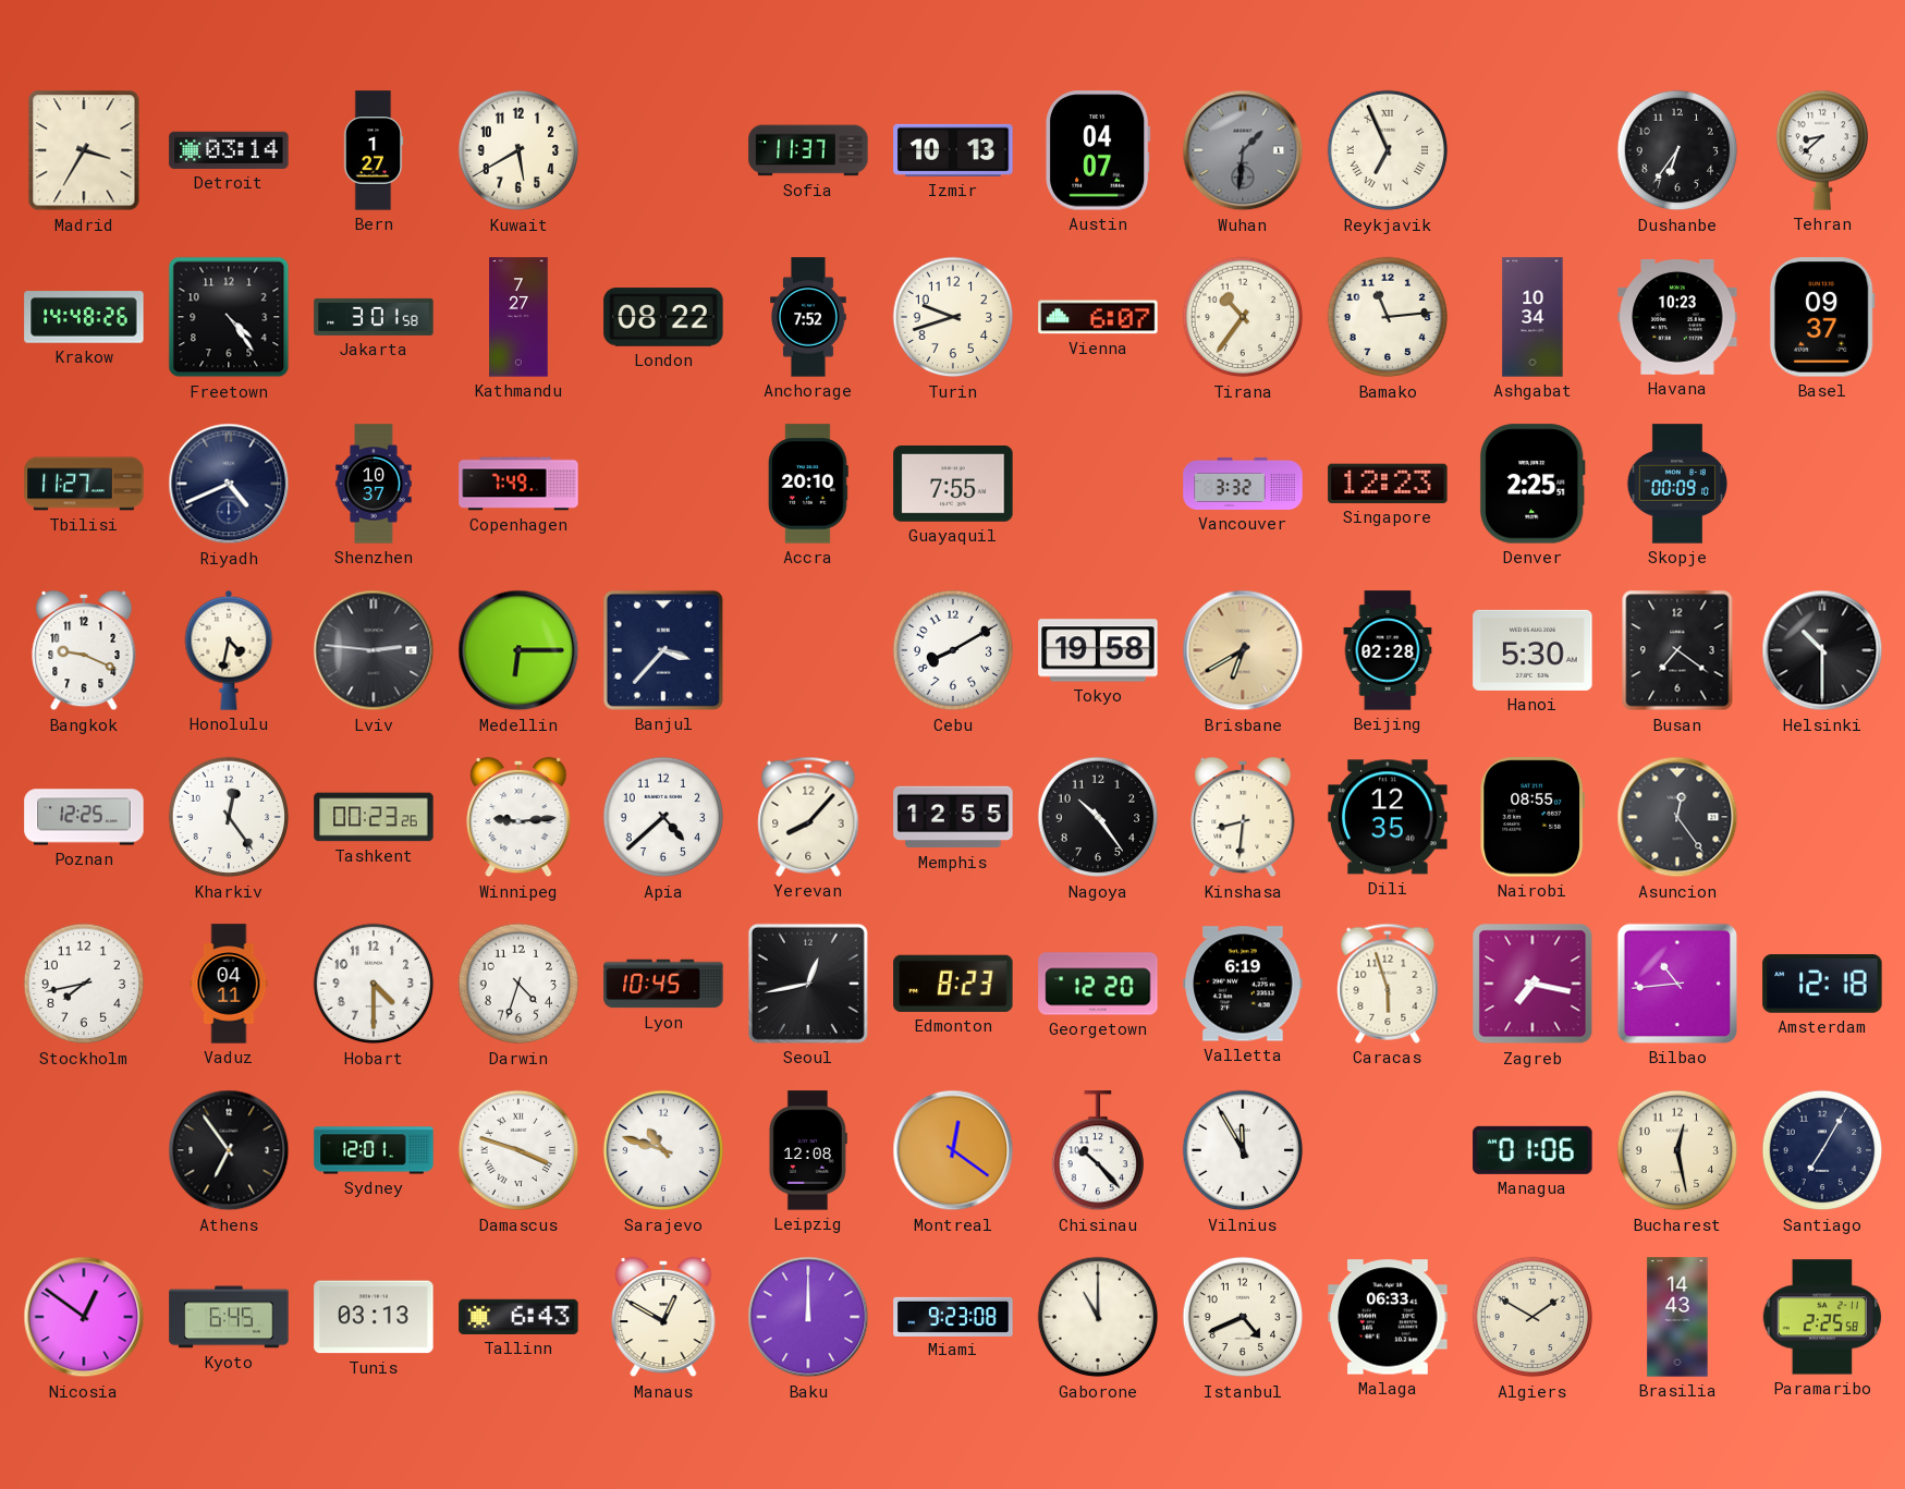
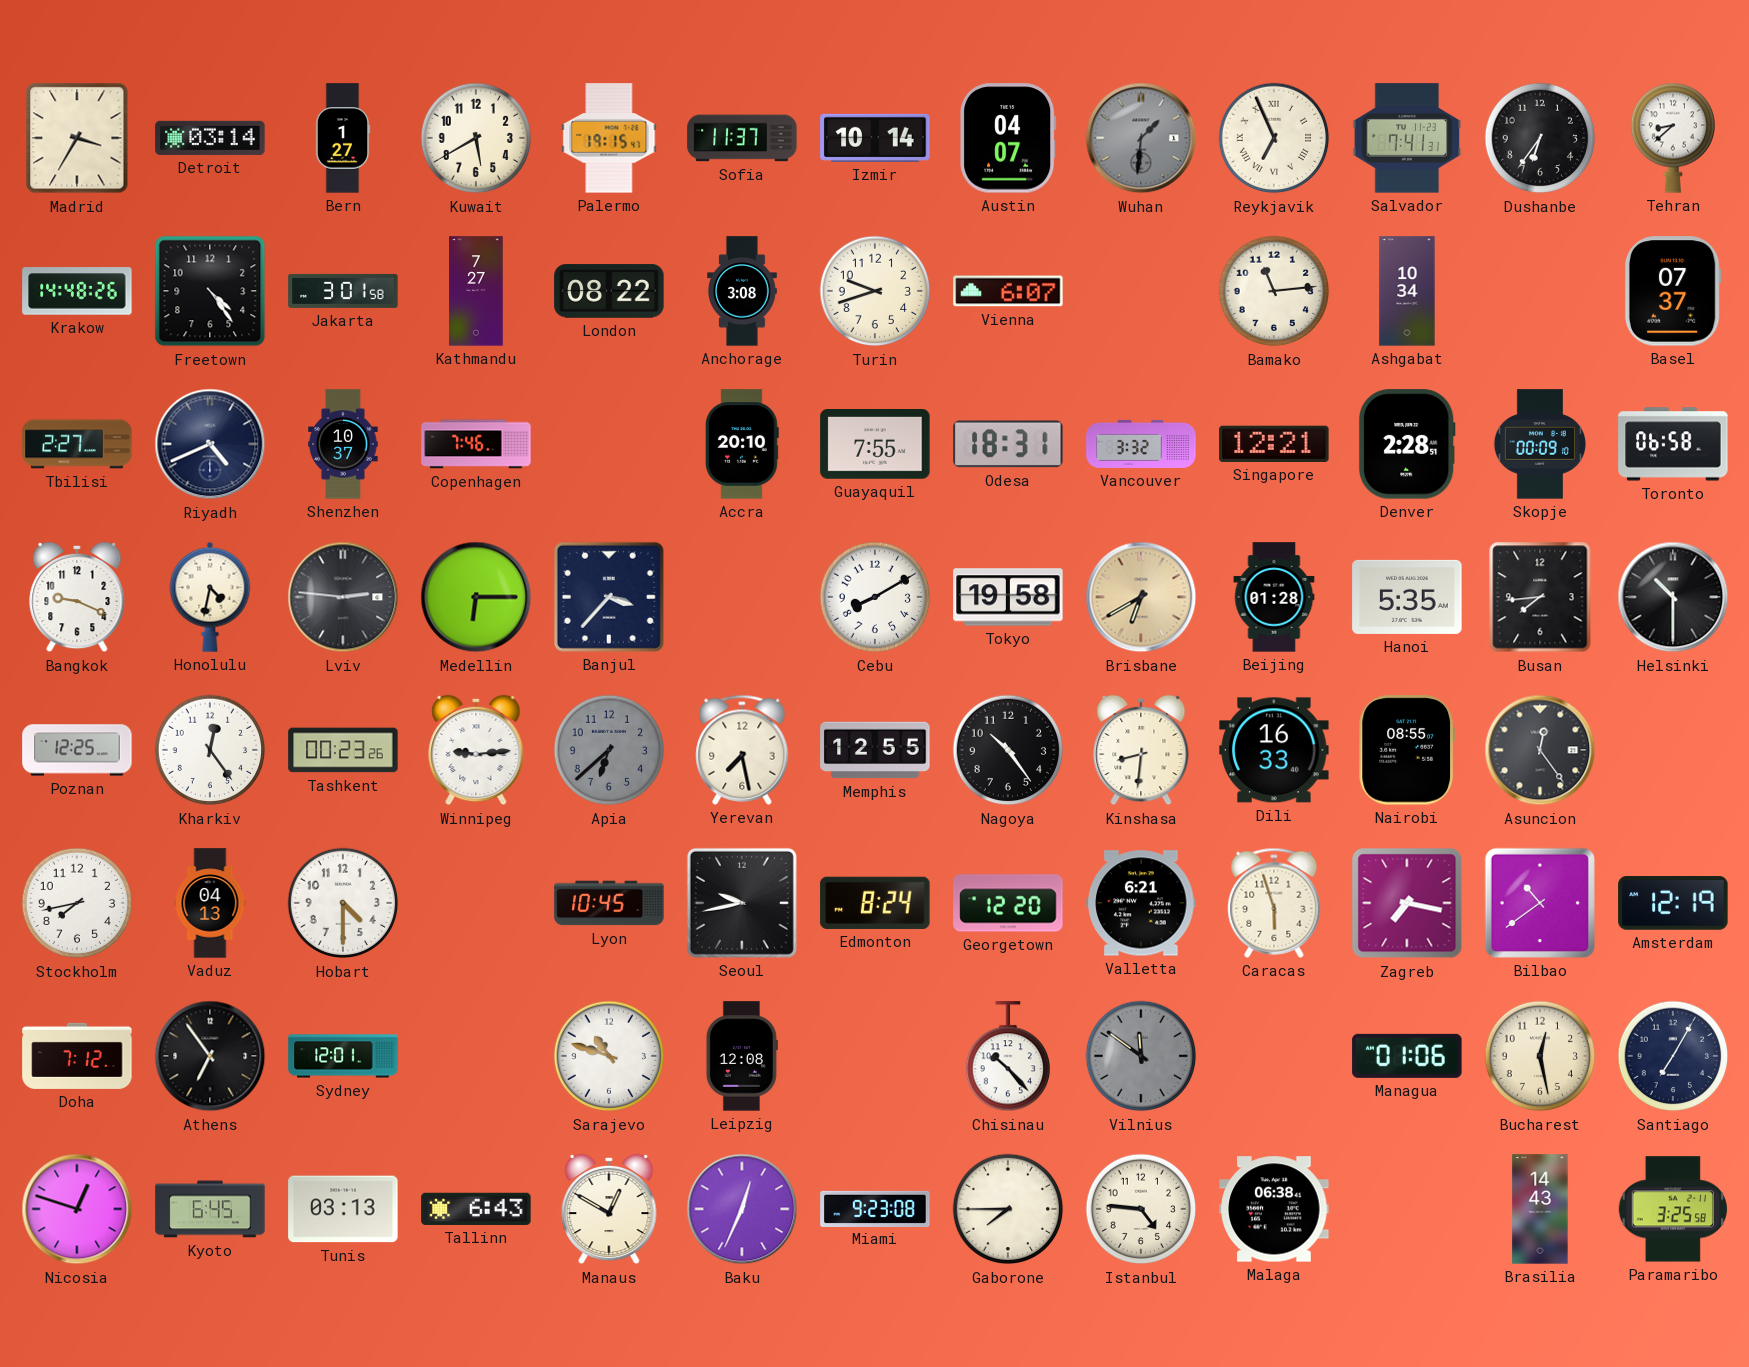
Palermo: none -> 19:15 (609, 138)
Izmir: 10:13 -> 10:14 (875, 138)
Salvador: none -> 7:41 (1407, 138)
Anchorage: 7:52 -> 3:08 (742, 291)
Tirana: 10:36 -> none (1243, 317)
Havana: 10:23 -> none (1677, 318)
Basel: 09:37 -> 07:37 (1673, 291)
Tbilisi: 11:27 -> 2:27 (77, 444)
Copenhagen: 7:49 -> 7:46 (476, 444)
Odesa: none -> 18:31 (1008, 444)
Singapore: 12:23 -> 12:21 (1274, 444)
Denver: 2:25 -> 2:28 (1407, 444)
Toronto: none -> 06:58 (1673, 444)
Beijing: 02:28 -> 01:28 (1274, 597)
Hanoi: 5:30 -> 5:35 (1407, 597)
Busan: 7:21 -> 7:44 (1540, 597)
Apia: 4:38 -> 6:38 (609, 750)
Apia dial: white -> grey (609, 750)
Yerevan: 8:07 -> 7:28 (742, 750)
Dili: 12:35 -> 16:33 (1274, 750)
Vaduz: 04:11 -> 04:13 (210, 903)
Darwin: 4:33 -> none (518, 984)
Seoul: 12:43 -> 9:43 (742, 903)
Edmonton: 8:23 -> 8:24 (875, 903)
Valletta: 6:19 -> 6:21 (1141, 903)
Bilbao: 10:44 -> 10:39 (1540, 903)
Amsterdam: 12:18 -> 12:19 (1673, 903)
Doha: none -> 7:12 (77, 1056)
Damascus: 3:48 -> none (518, 1150)
Montreal: 12:21 -> none (953, 1150)
Vilnius: 11:55 -> 11:51 (1141, 1056)
Vilnius dial: white -> grey (1141, 1056)
Nicosia: 12:51 -> 12:48 (77, 1209)
Baku: 12:00 -> 12:34 (742, 1209)
Gaborone: 11:00 -> 7:45 (1008, 1209)
Istanbul: 4:41 -> 4:46 (1141, 1209)
Malaga: 06:33 -> 06:38 (1274, 1209)
Algiers: 1:50 -> none (1532, 1317)
Paramaribo: 2:25 -> 3:25 (1672, 1209)
